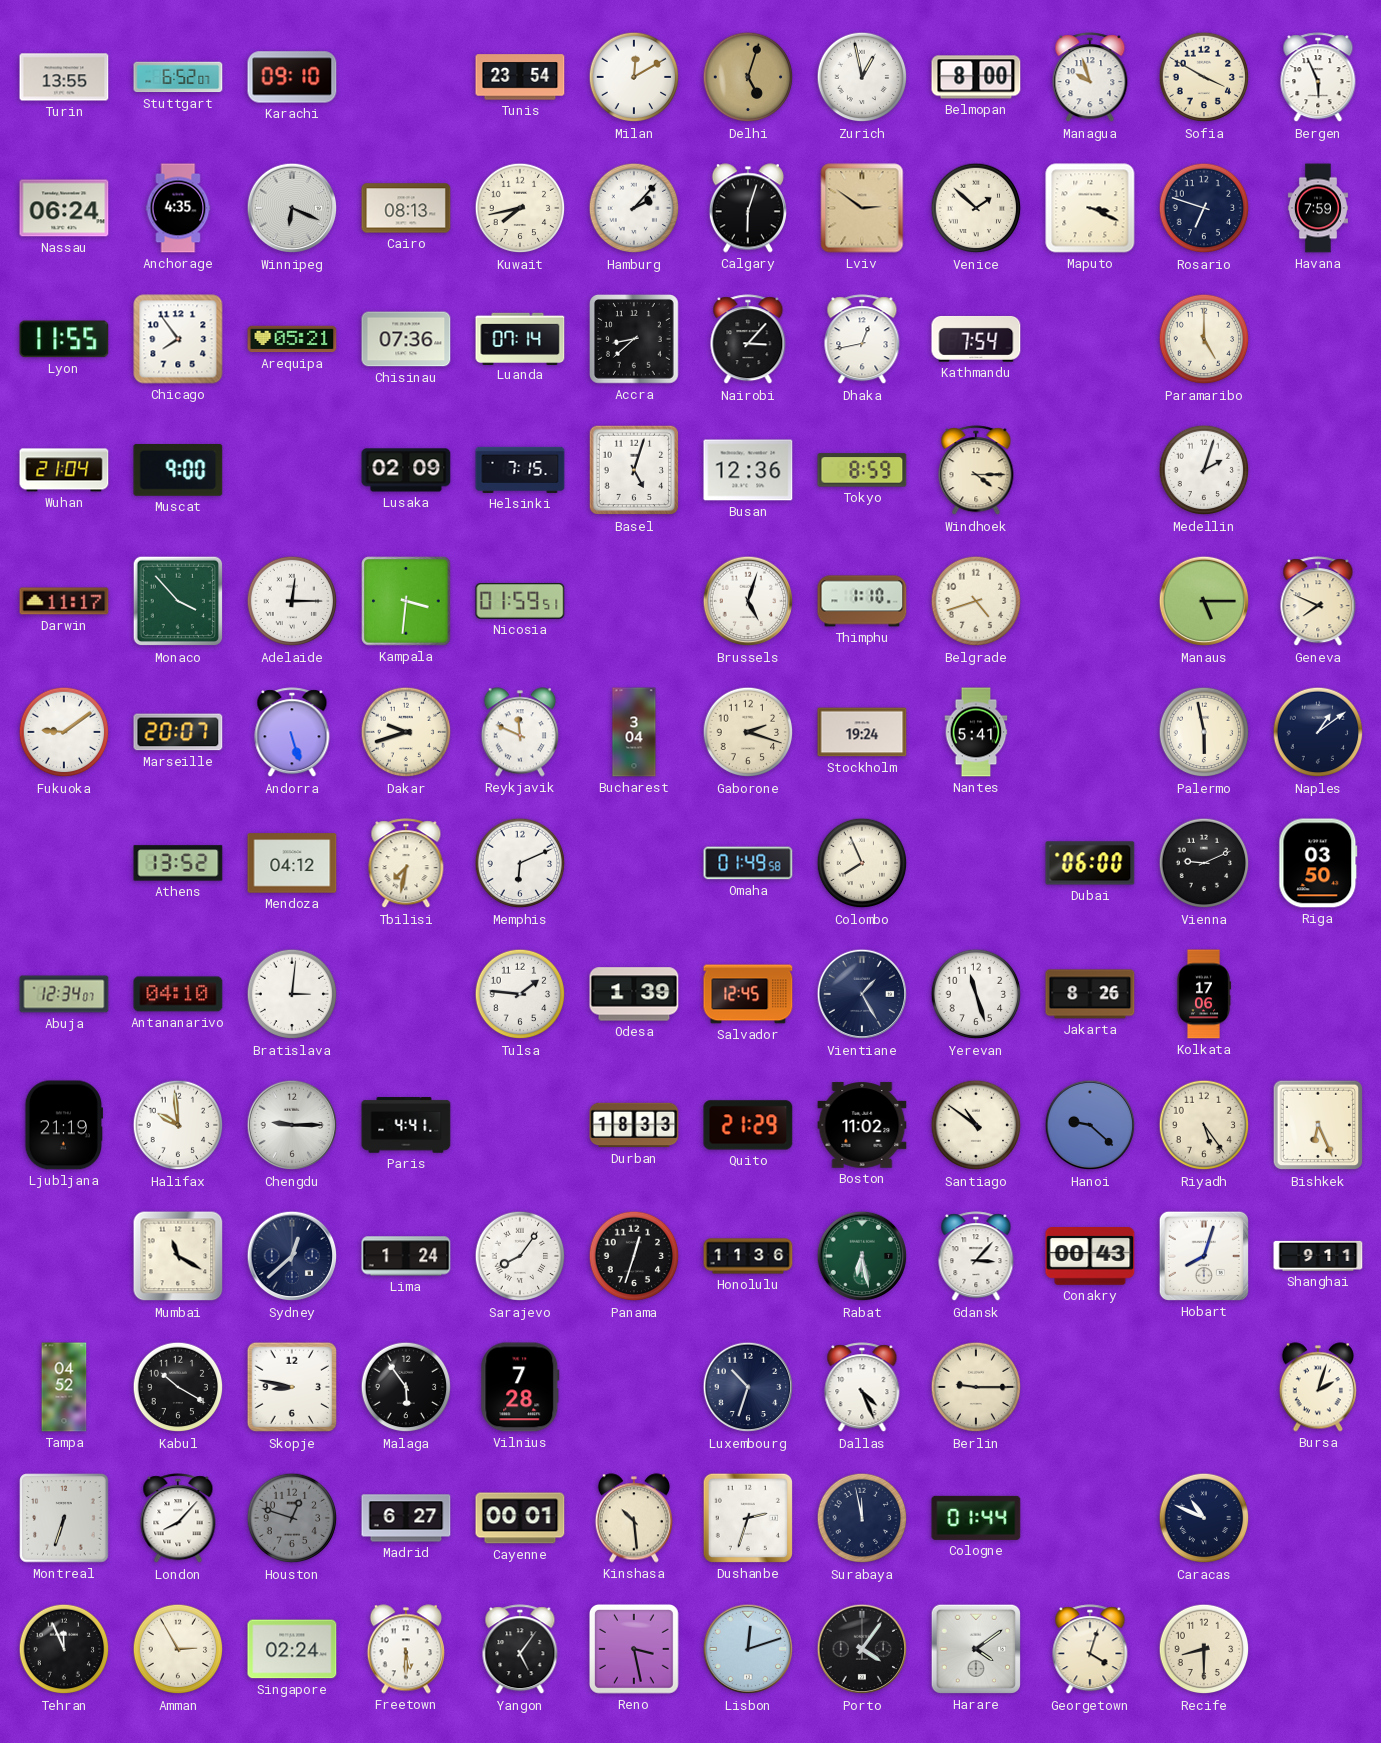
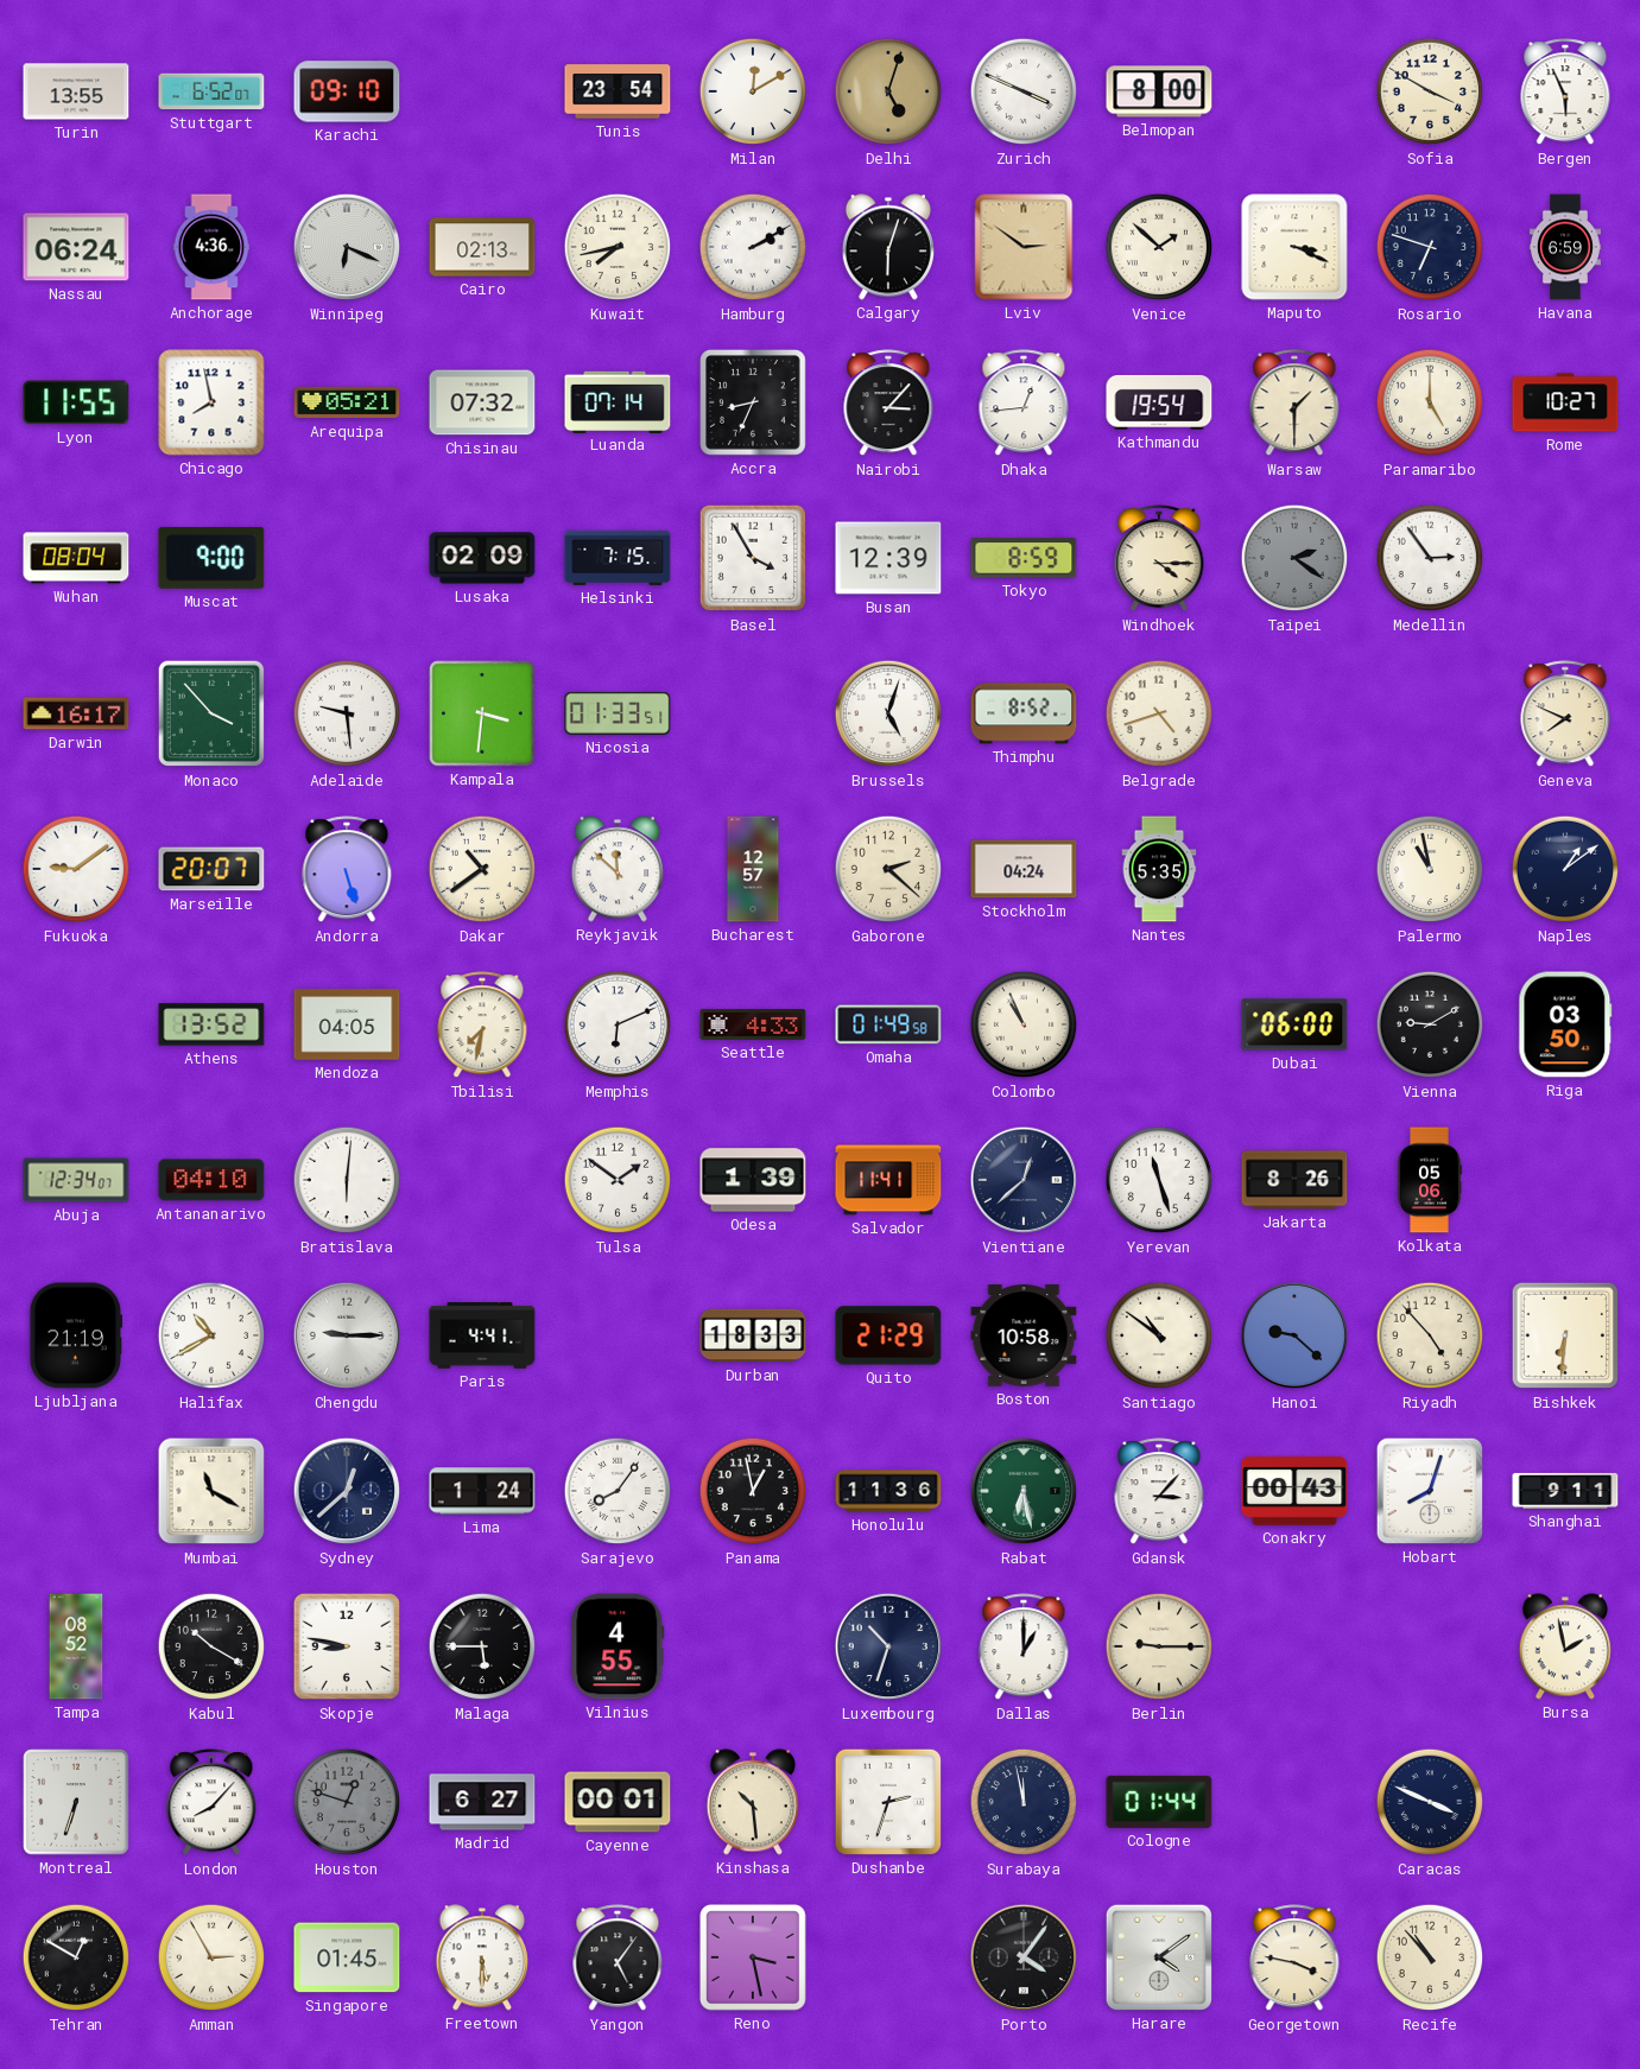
Zurich: 12:58 -> 3:49 (1024, 91)
Managua: 9:57 -> none (1090, 78)
Anchorage: 4:35 -> 4:36 (211, 247)
Cairo: 08:13 -> 02:13 (482, 247)
Hamburg: 2:07 -> 2:10 (753, 247)
Havana: 7:59 -> 6:59 (1565, 247)
Chicago: 7:54 -> 7:58 (211, 402)
Chisinau: 07:36 -> 07:32 (482, 402)
Accra: 8:38 -> 8:34 (754, 402)
Dhaka: 12:43 -> 12:44 (1024, 404)
Kathmandu: 7:54 -> 19:54 (1159, 402)
Warsaw: none -> 1:30 (1294, 404)
Rome: none -> 10:27 (1565, 402)
Wuhan: 21:04 -> 08:04 (76, 558)
Basel: 5:03 -> 3:55 (753, 558)
Busan: 12:36 -> 12:39 (888, 558)
Taipei: none -> 2:21 (1294, 558)
Medellin: 2:03 -> 2:54 (1430, 558)
Darwin: 11:17 -> 16:17 (76, 713)
Adelaide: 12:15 -> 9:29 (347, 713)
Nicosia: 01:59 -> 01:33 (618, 713)
Thimphu: 1:10 -> 8:52 (1024, 713)
Manaus: 5:15 -> none (1204, 601)
Dakar: 9:42 -> 10:39 (482, 869)
Reykjavik: 11:49 -> 11:52 (618, 869)
Bucharest: 3:04 -> 12:57 (753, 869)
Gaborone: 2:18 -> 2:22 (888, 869)
Stockholm: 19:24 -> 04:24 (1024, 869)
Nantes: 5:41 -> 5:35 (1159, 869)
Palermo: 5:58 -> 10:58 (1430, 869)
Mendoza: 04:12 -> 04:05 (347, 1024)
Seattle: none -> 4:33 (753, 1024)
Colombo: 7:56 -> 10:56 (1024, 1024)
Vienna: 9:11 -> 9:10 (1430, 1024)
Bratislava: 3:01 -> 6:01 (347, 1180)
Tulsa: 1:46 -> 1:51 (618, 1180)
Salvador: 12:45 -> 11:41 (888, 1180)
Vientiane: 1:25 -> 12:38 (1024, 1180)
Kolkata: 17:06 -> 05:06 (1430, 1180)
Halifax: 9:59 -> 10:40 (211, 1335)
Boston: 11:02 -> 10:58 (1024, 1335)
Riyadh: 5:24 -> 4:53 (1430, 1335)
Bishkek: 6:26 -> 6:31 (1565, 1335)
Panama: 12:33 -> 12:58 (753, 1491)
Tampa: 04:52 -> 08:52 (76, 1646)
Malaga: 5:54 -> 5:45 (482, 1646)
Vilnius: 7:28 -> 4:55 (618, 1646)
Dallas: 4:26 -> 1:00 (1024, 1648)
Bursa: 2:03 -> 1:58 (1565, 1646)
Caracas: 10:49 -> 3:49 (1430, 1802)
Tehran: 11:56 -> 12:50 (76, 1957)
Singapore: 02:24 -> 01:45 (347, 1957)
Lisbon: 12:12 -> none (748, 1649)
Georgetown: 4:03 -> 3:47 (1294, 1959)
Recife: 8:30 -> 10:53 (1430, 1957)
